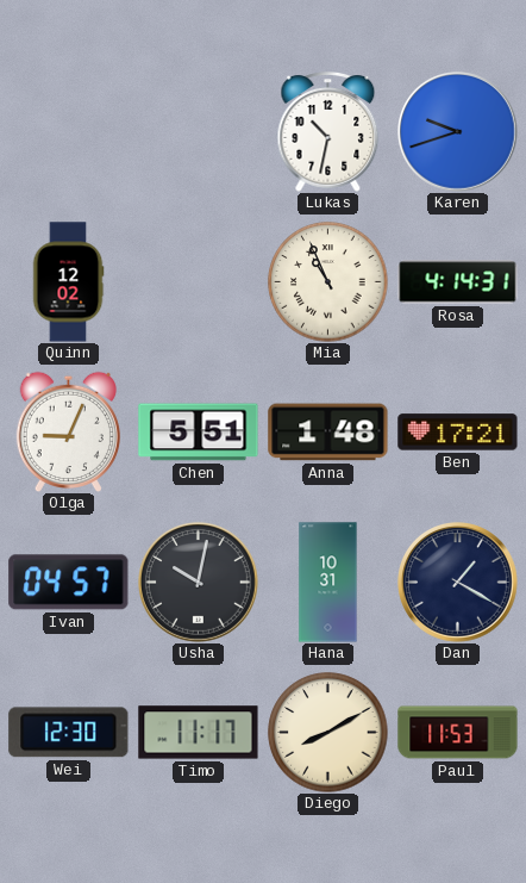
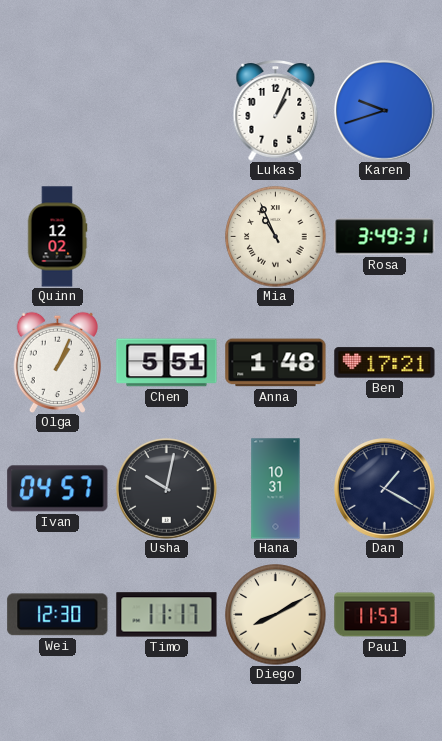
Lukas: 10:32 -> 1:04 (276, 111)
Rosa: 4:14 -> 3:49 (385, 237)
Olga: 9:04 -> 1:04 (57, 362)
